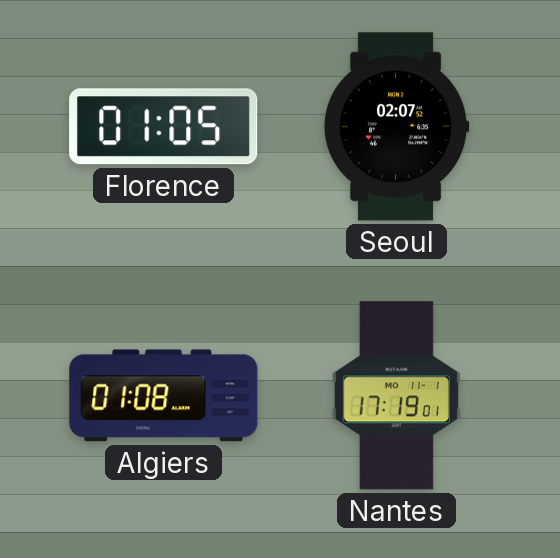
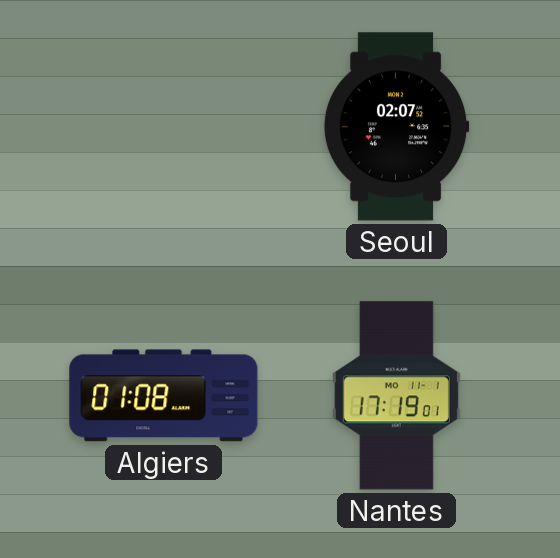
Florence: 01:05 -> none (164, 127)
